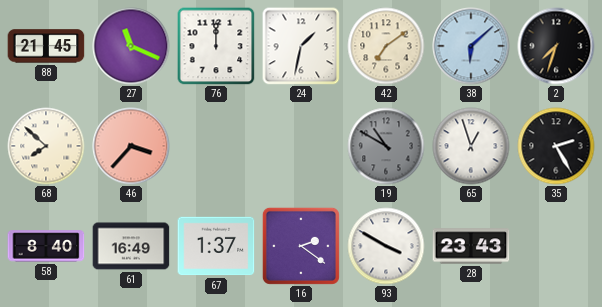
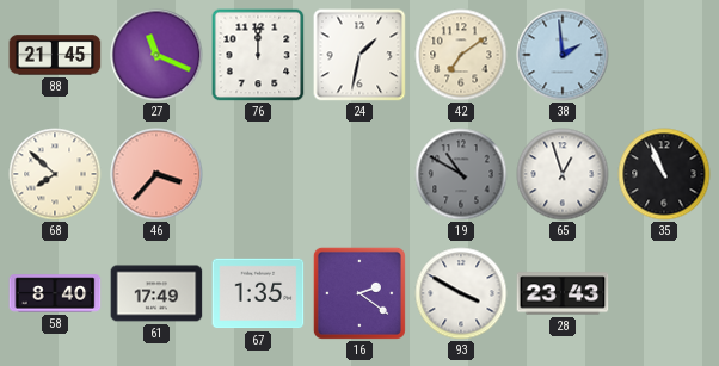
38: 6:08 -> 1:59 (563, 55)
2: 7:33 -> none (556, 46)
35: 2:25 -> 10:56 (664, 174)
61: 16:49 -> 17:49 (156, 293)
67: 1:37 -> 1:35 (258, 293)
